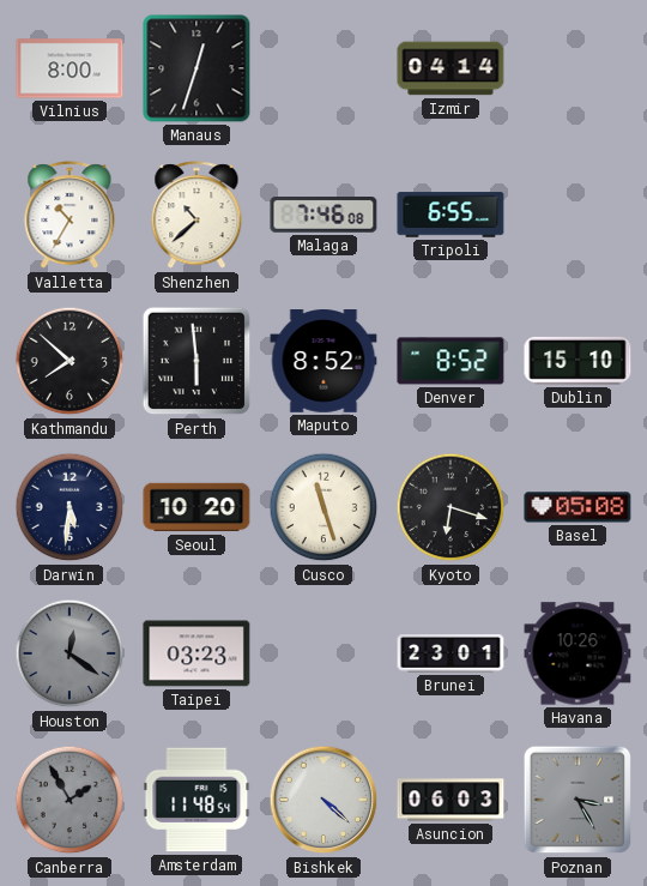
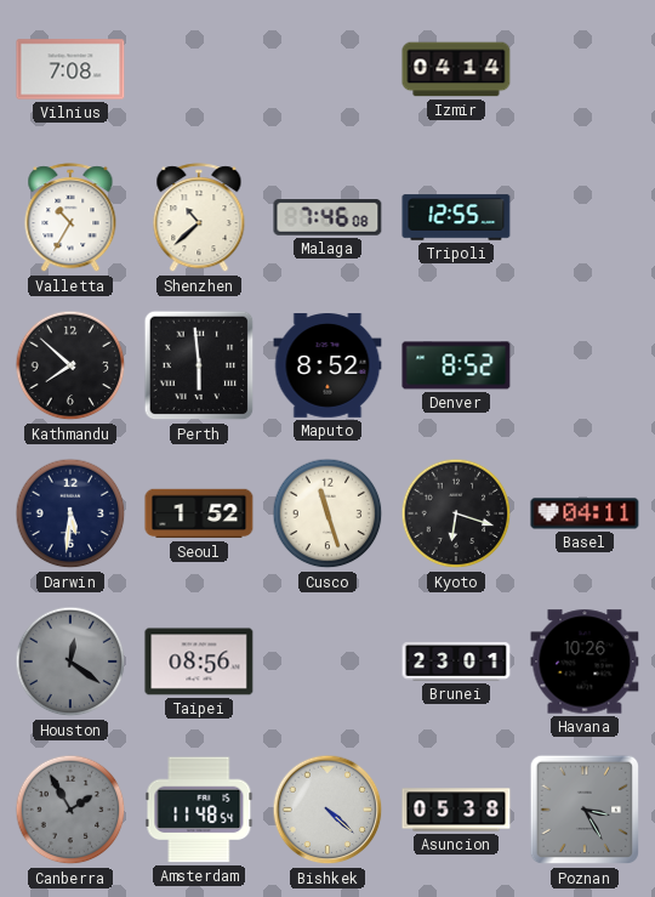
Vilnius: 8:00 -> 7:08 (70, 69)
Manaus: 12:33 -> none (196, 68)
Tripoli: 6:55 -> 12:55 (456, 217)
Dublin: 15:10 -> none (578, 361)
Seoul: 10:20 -> 1:52 (199, 513)
Basel: 05:08 -> 04:11 (585, 513)
Taipei: 03:23 -> 08:56 (199, 662)
Asuncion: 06:03 -> 05:38 (456, 810)
